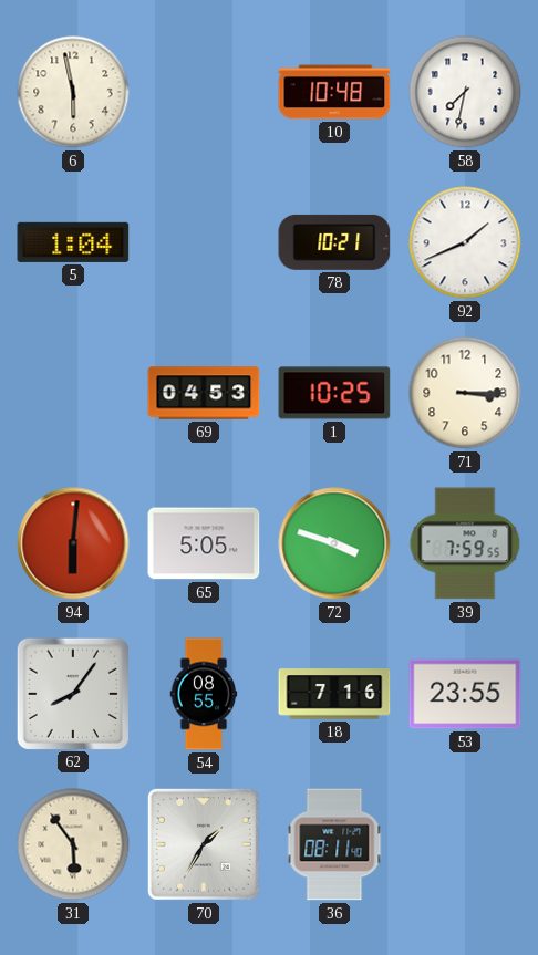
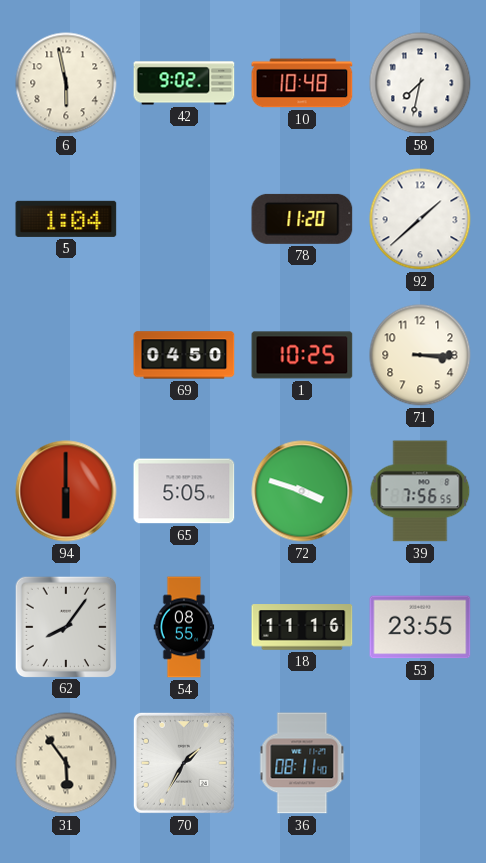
42: none -> 9:02 (184, 83)
78: 10:21 -> 11:20 (302, 219)
92: 1:41 -> 1:38 (420, 219)
69: 04:53 -> 04:50 (184, 355)
94: 6:01 -> 6:00 (66, 491)
39: 7:59 -> 7:56 (420, 491)
18: 7:16 -> 11:16 (302, 627)
